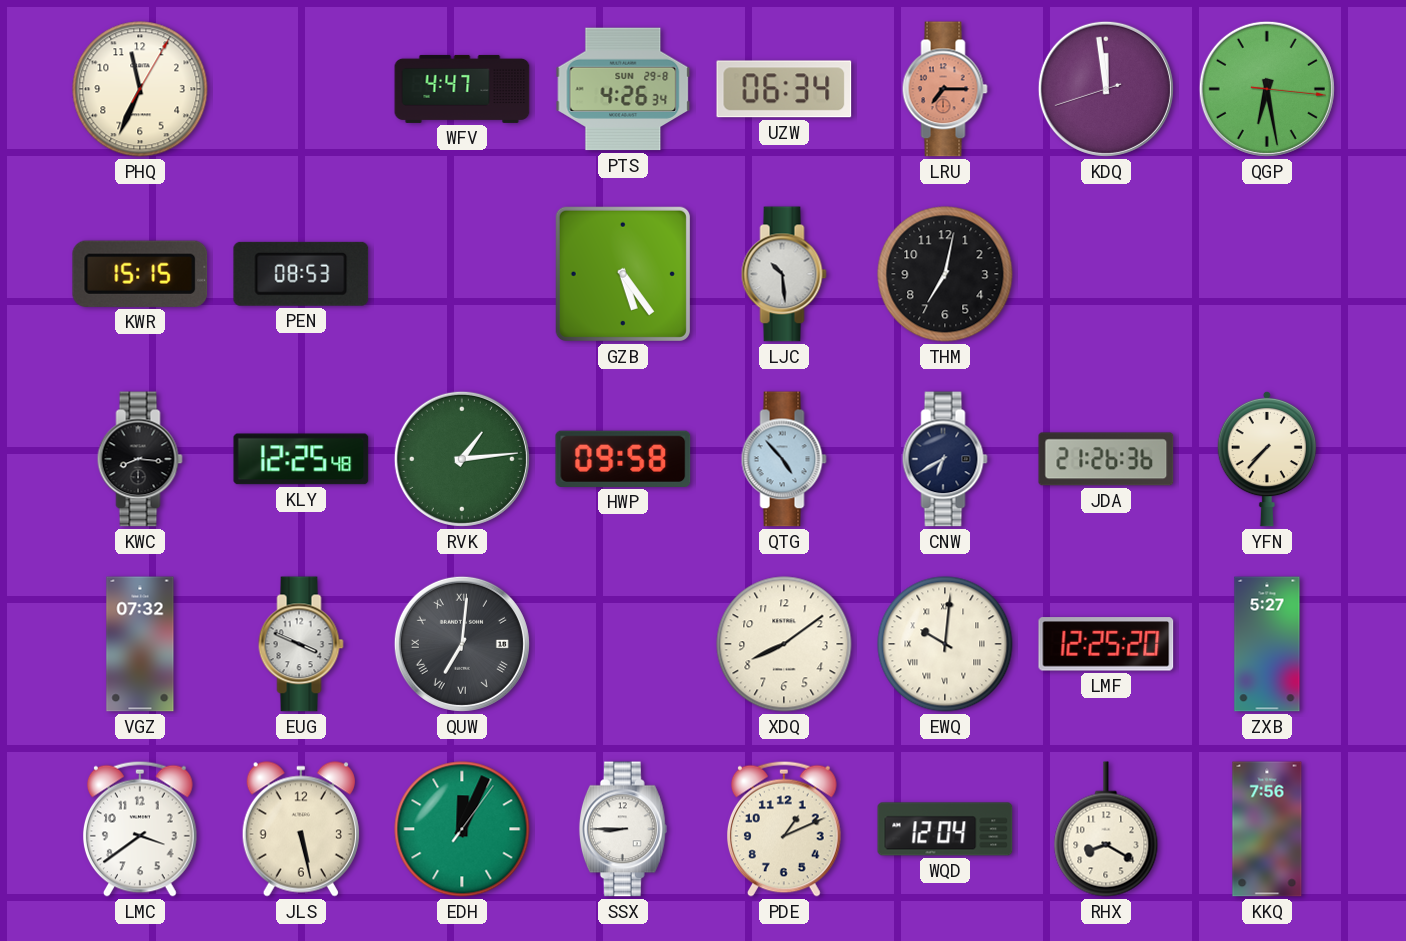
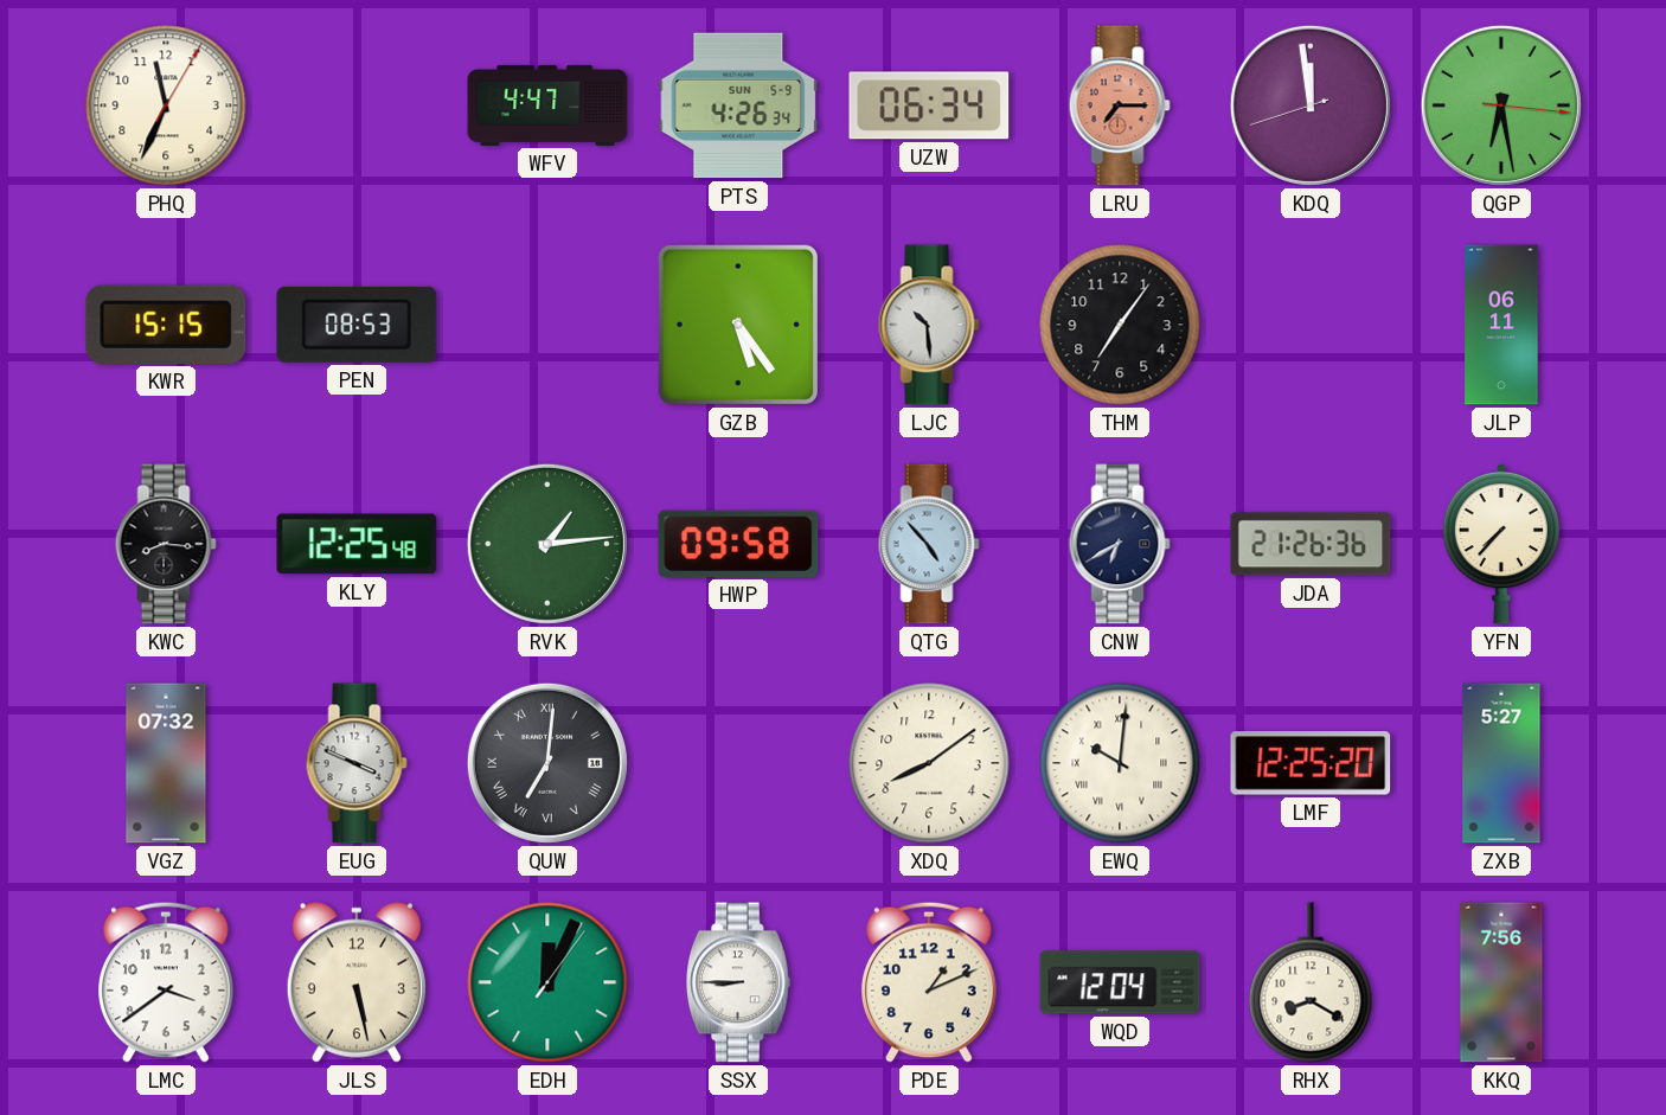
PTS date: SUN 29-8 -> SUN 5-9 (738, 105)
THM: 7:02 -> 7:06 (1120, 325)
JLP: none -> 06:11 (1501, 325)
